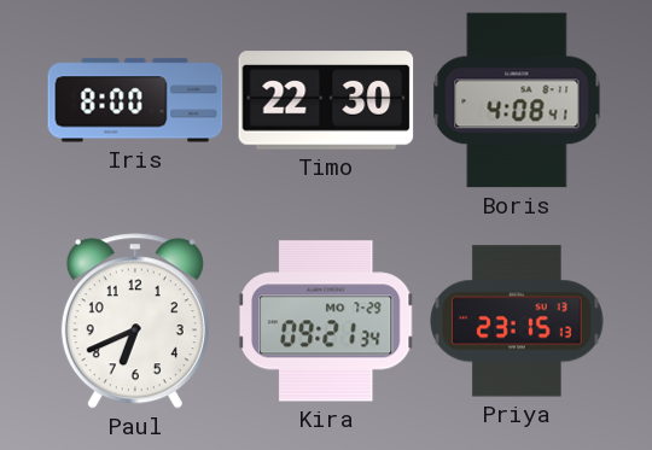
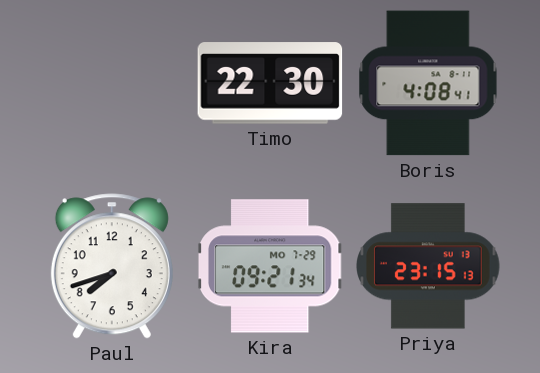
Iris: 8:00 -> none (135, 100)
Paul: 6:41 -> 7:42 (112, 266)
